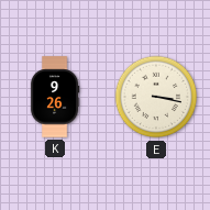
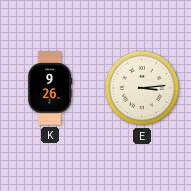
E: 3:17 -> 3:14 (142, 88)
